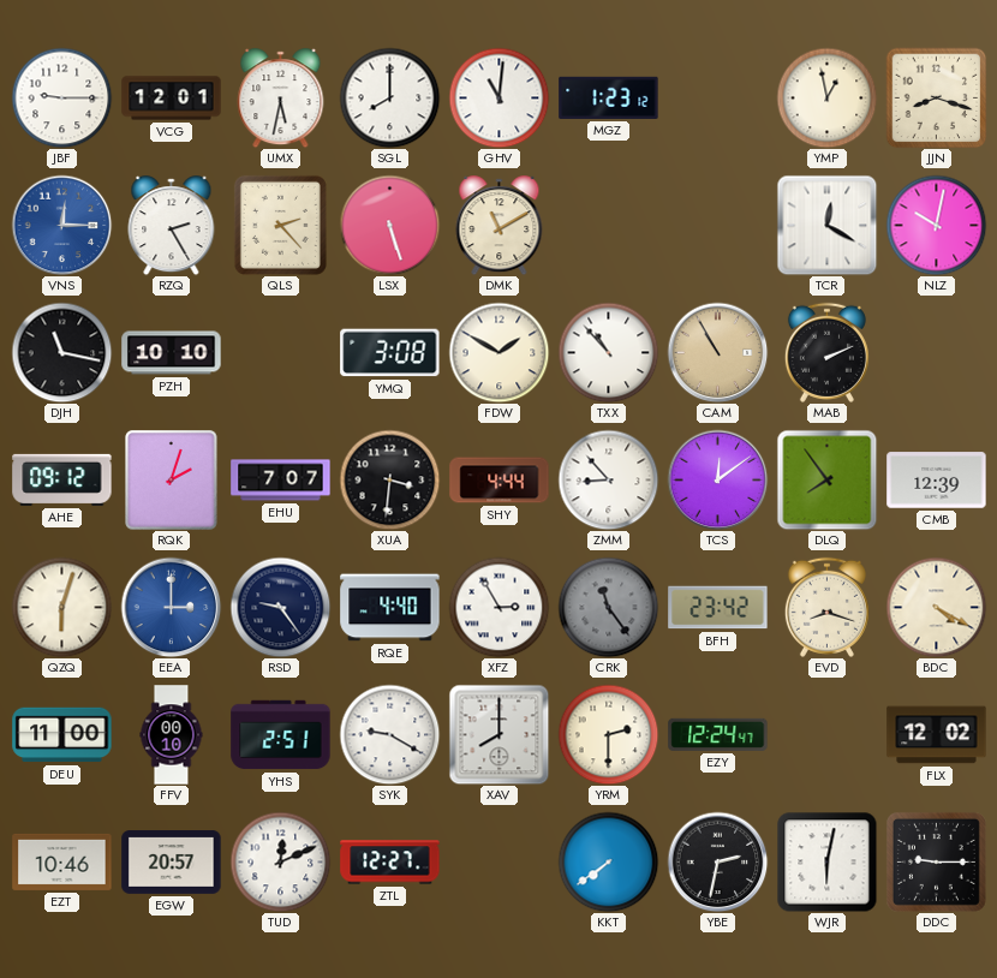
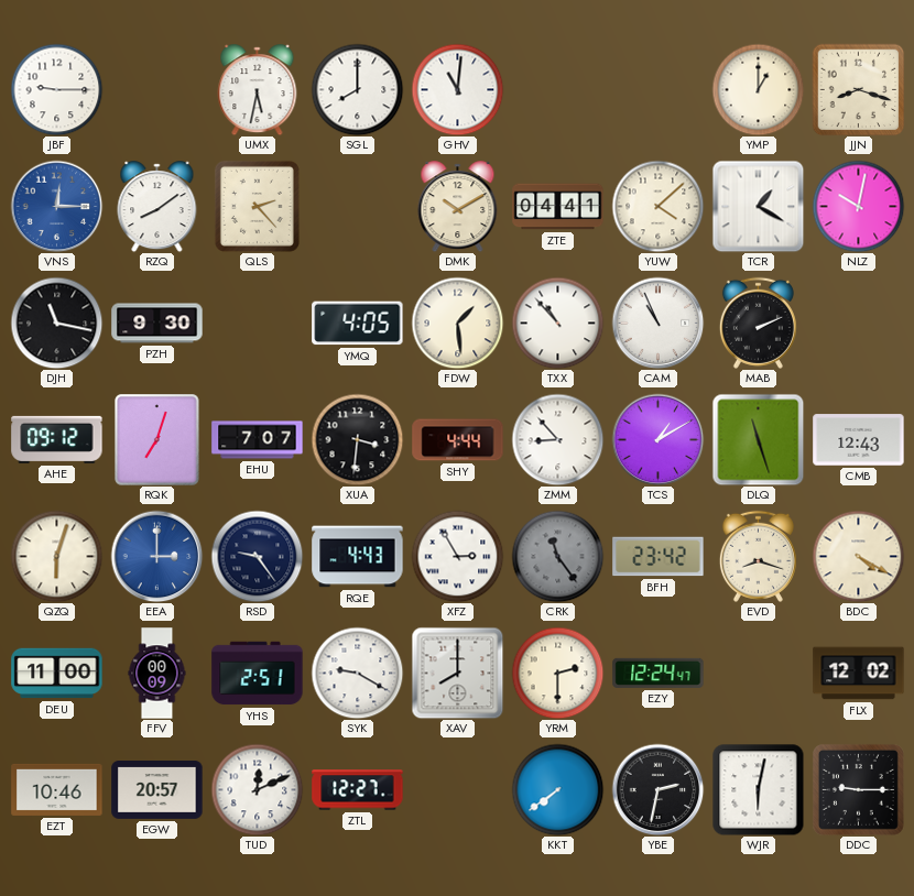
VCG: 12:01 -> none (172, 99)
MGZ: 1:23 -> none (609, 97)
YMP: 12:58 -> 1:00 (758, 89)
RZQ: 2:25 -> 8:09 (157, 207)
LSX: 5:27 -> none (389, 225)
DMK: 11:10 -> 10:10 (458, 207)
ZTE: none -> 04:41 (558, 207)
YUW: none -> 4:08 (657, 206)
TCR: 12:20 -> 1:20 (758, 206)
PZH: 10:10 -> 9:30 (157, 324)
YMQ: 3:08 -> 4:05 (358, 324)
FDW: 1:50 -> 1:29 (457, 323)
CAM: 10:55 -> 10:56 (657, 323)
CAM dial: champagne -> white (657, 323)
RQK: 2:03 -> 7:03 (157, 440)
TCS: 12:09 -> 1:10 (657, 439)
DLQ: 7:54 -> 11:27 (758, 439)
CMB: 12:39 -> 12:43 (859, 440)
RQE: 4:40 -> 4:43 (358, 557)
FFV: 00:10 -> 00:09 (157, 674)
